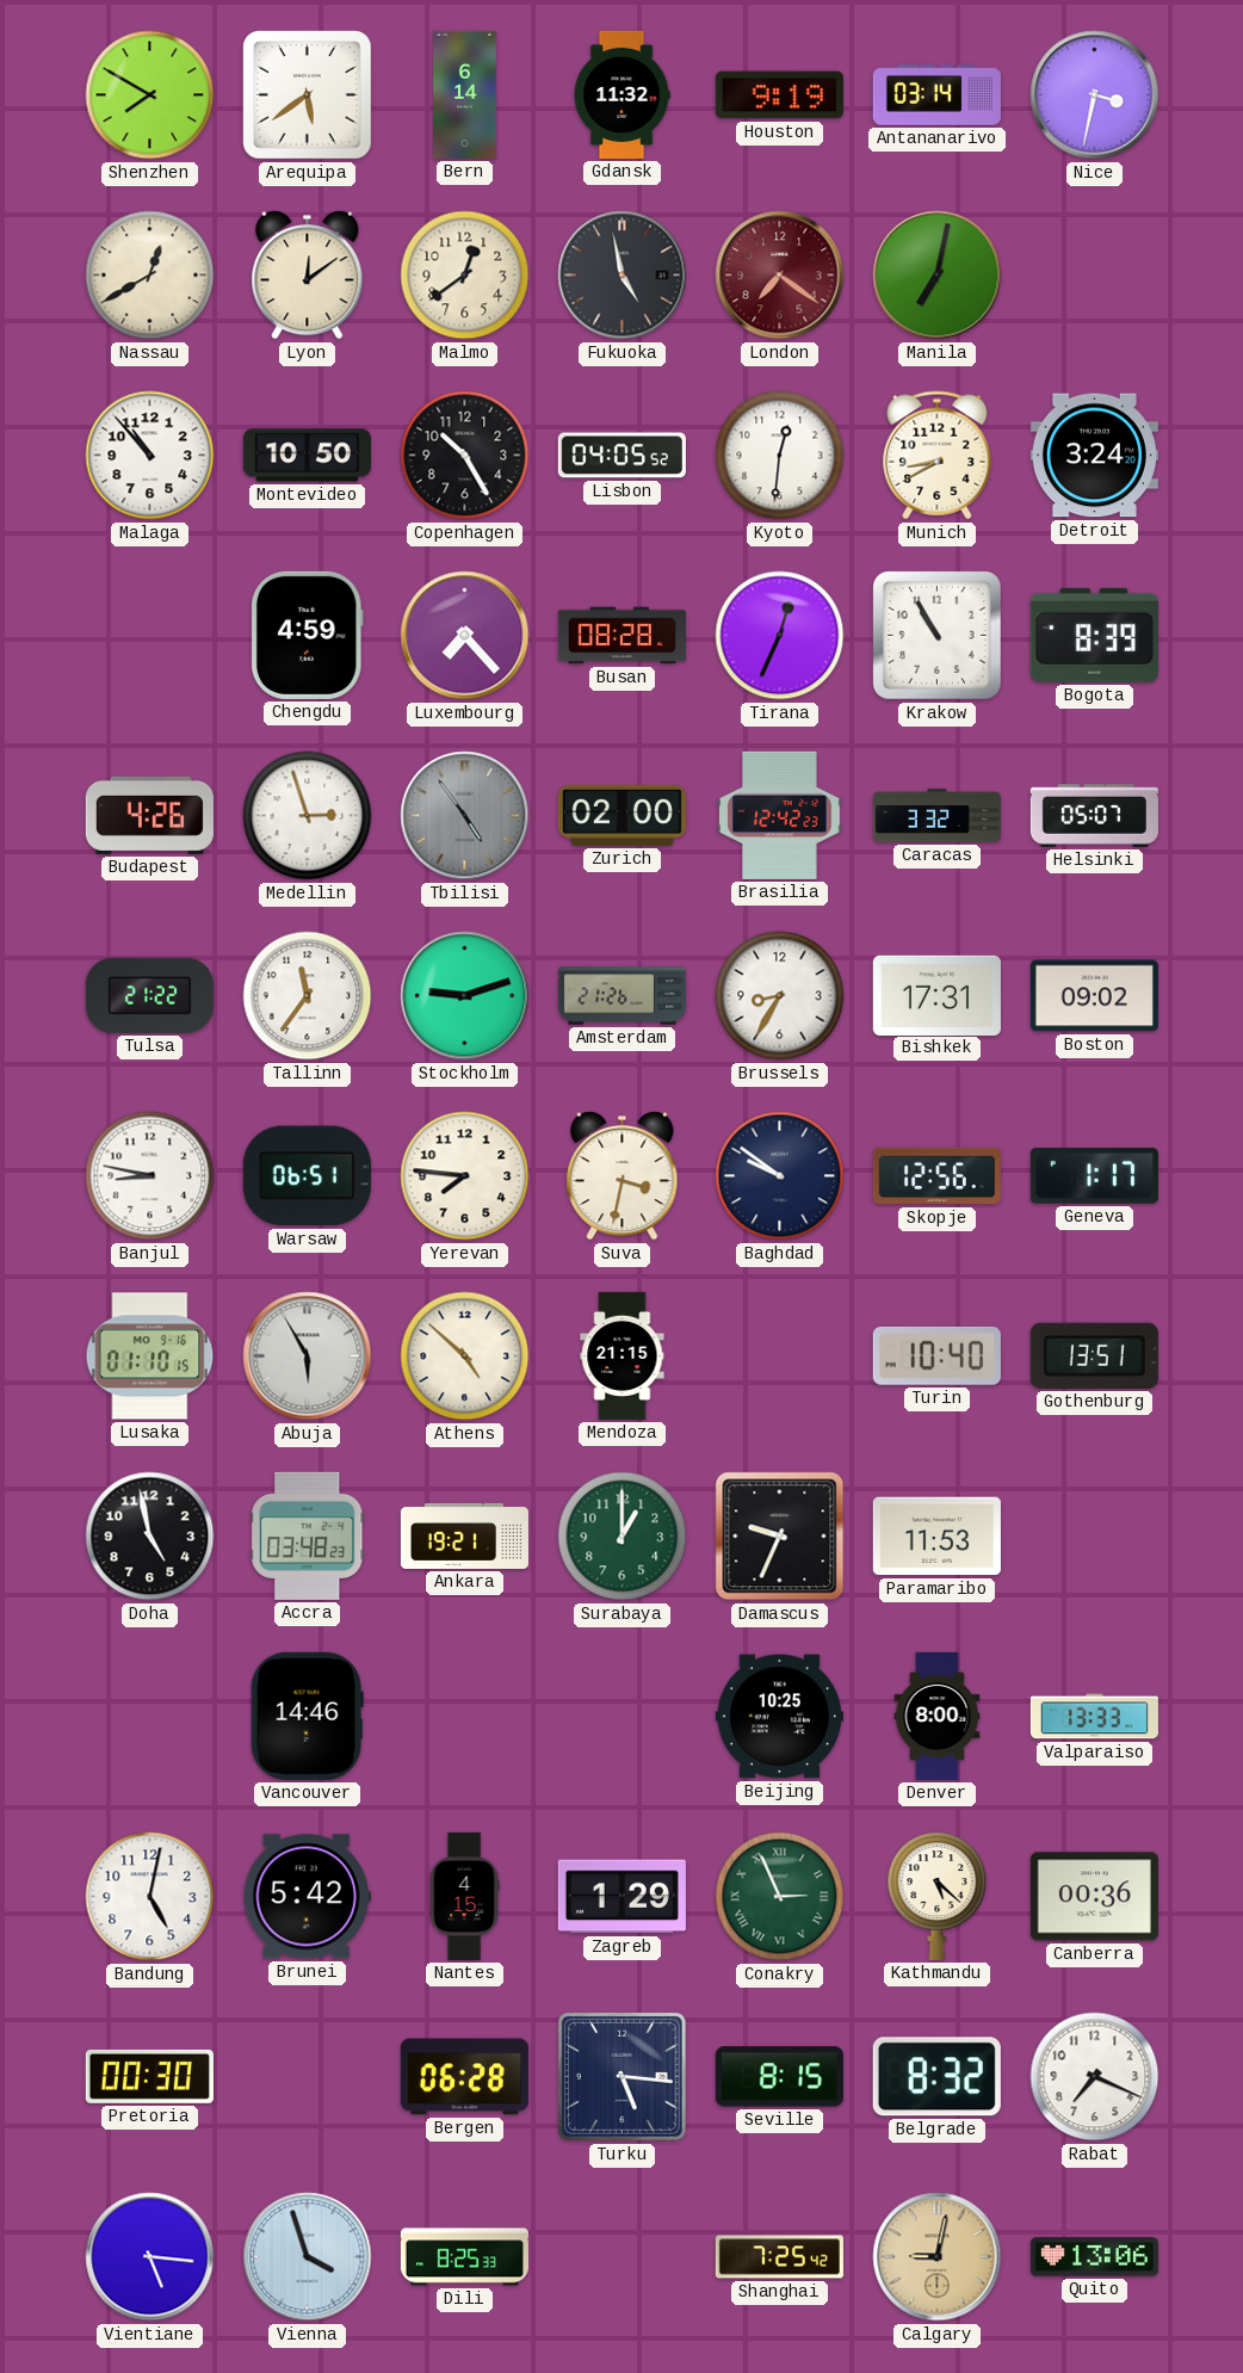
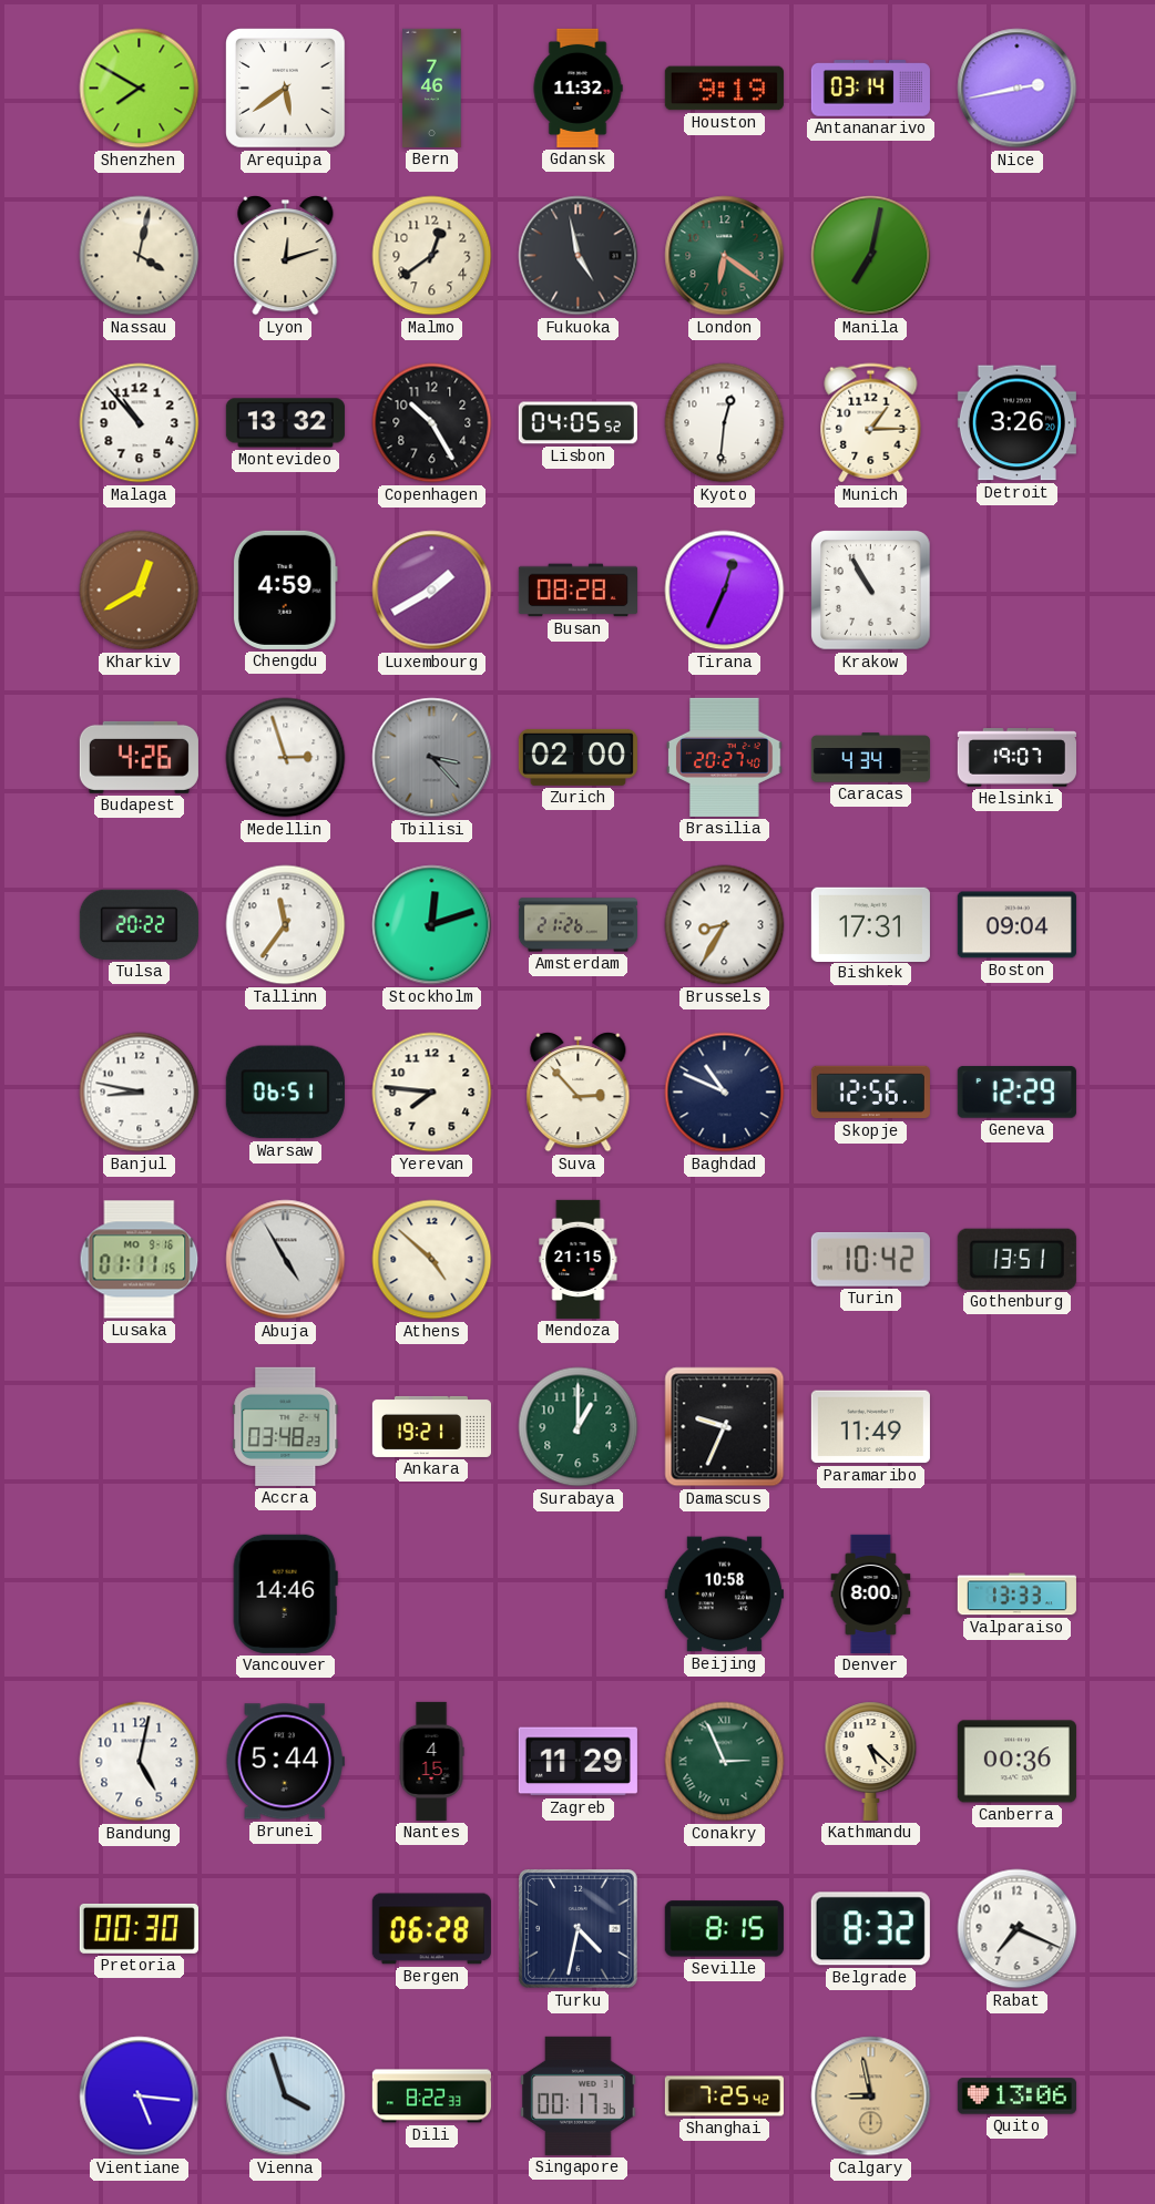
Bern: 6:14 -> 7:46 (432, 88)
Nice: 3:32 -> 2:43 (1018, 89)
Nassau: 12:40 -> 4:02 (140, 256)
Lyon: 12:09 -> 12:12 (286, 256)
London: 7:21 -> 6:21 (725, 256)
London dial: burgundy -> green (725, 256)
Montevideo: 10:50 -> 13:32 (285, 423)
Munich: 8:40 -> 1:15 (871, 423)
Detroit: 3:24 -> 3:26 (1016, 423)
Kharkiv: none -> 12:40 (140, 591)
Luxembourg: 7:23 -> 1:40 (432, 591)
Bogota: 8:39 -> none (1094, 635)
Tbilisi: 4:54 -> 3:23 (432, 758)
Brasilia: 12:42 -> 20:27 (725, 757)
Caracas: 3:32 -> 4:34 (870, 758)
Helsinki: 05:07 -> 19:07 (1016, 758)
Tulsa: 21:22 -> 20:22 (139, 924)
Stockholm: 9:12 -> 12:12 (432, 925)
Boston: 09:02 -> 09:04 (1016, 925)
Suva: 3:32 -> 2:53 (579, 1093)
Baghdad: 9:51 -> 10:49 (725, 1093)
Geneva: 1:17 -> 12:29 (1016, 1093)
Lusaka: 01:10 -> 01:11 (140, 1260)
Abuja: 5:55 -> 4:55 (286, 1260)
Turin: 10:40 -> 10:42 (870, 1259)
Doha: 4:58 -> none (150, 1537)
Paramaribo: 11:53 -> 11:49 (870, 1427)
Beijing: 10:25 -> 10:58 (724, 1595)
Brunei: 5:42 -> 5:44 (285, 1762)
Zagreb: 1:29 -> 11:29 (577, 1762)
Turku: 5:16 -> 4:32 (579, 1929)
Dili: 8:25 -> 8:22 (431, 2097)
Singapore: none -> 00:17 (579, 2095)
Calgary: 9:02 -> 8:58 (871, 2097)
